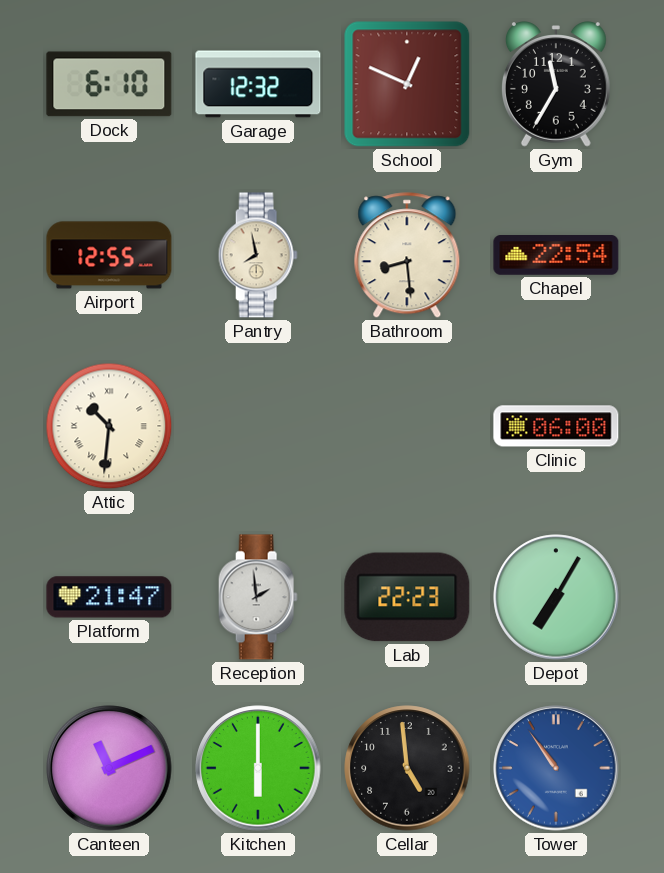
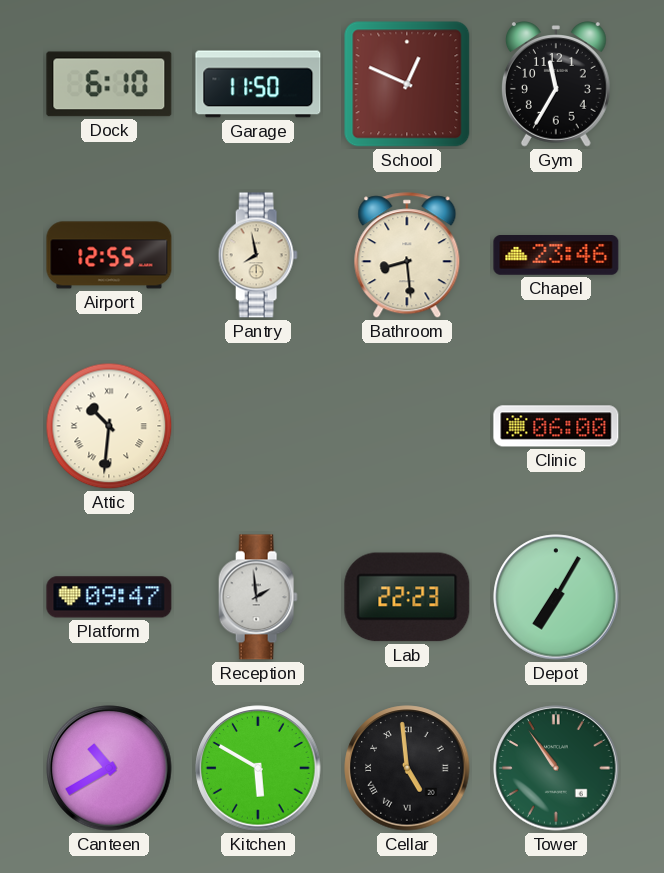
Garage: 12:32 -> 11:50 (258, 84)
Chapel: 22:54 -> 23:46 (556, 256)
Platform: 21:47 -> 09:47 (109, 597)
Canteen: 11:11 -> 10:40 (109, 768)
Kitchen: 6:00 -> 5:50 (258, 768)
Cellar numerals: Arabic -> Roman (407, 768)
Tower dial: blue -> green (556, 768)
